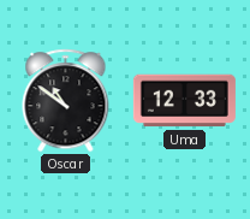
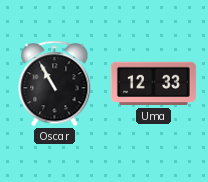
Oscar: 10:51 -> 10:55 (55, 84)
